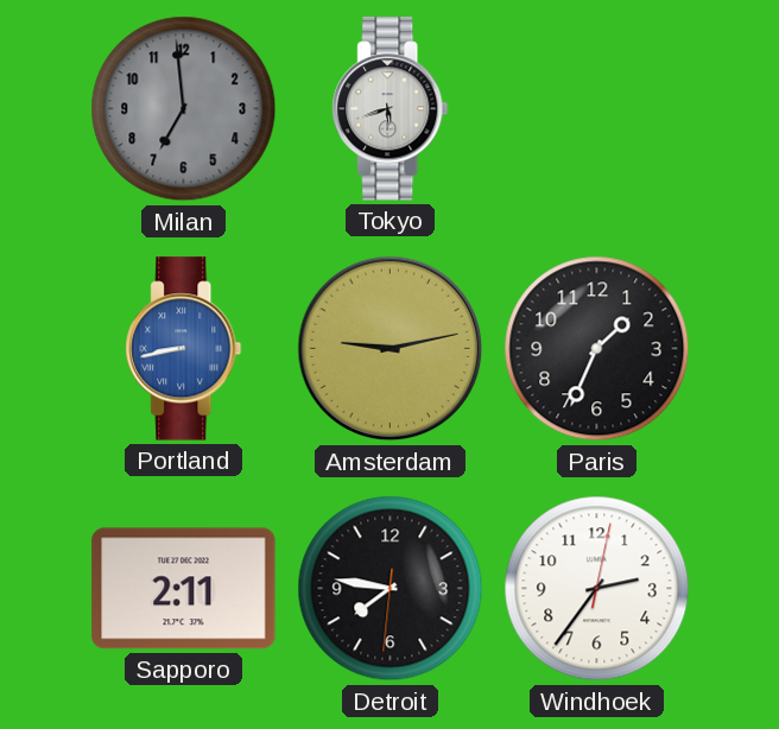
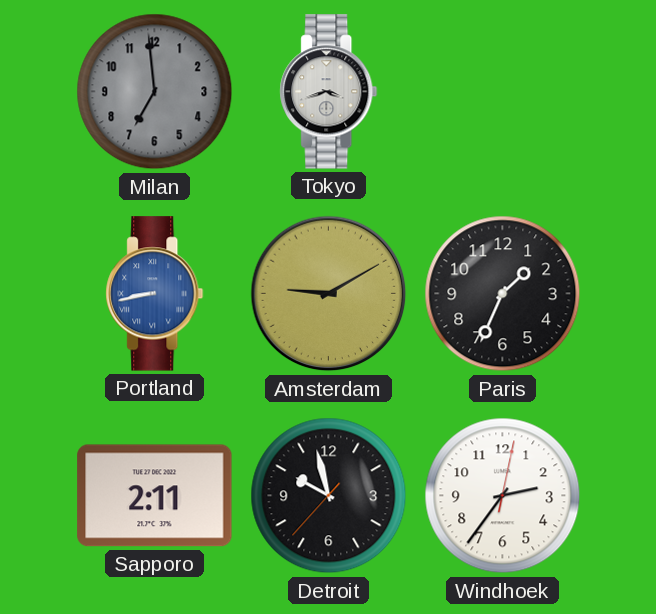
Tokyo: 5:42 -> 3:42 (329, 92)
Amsterdam: 9:13 -> 9:10 (329, 294)
Detroit: 7:46 -> 9:57 (329, 496)
